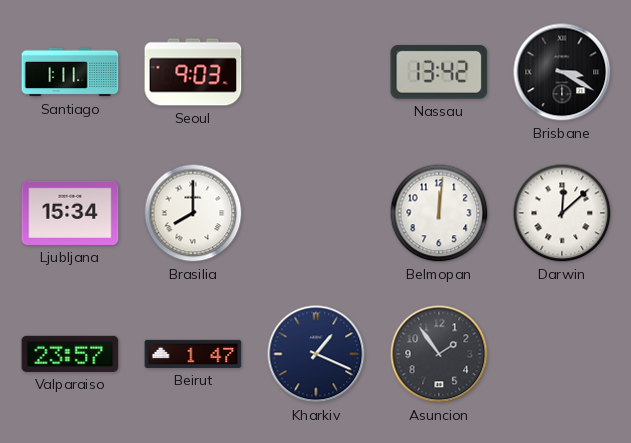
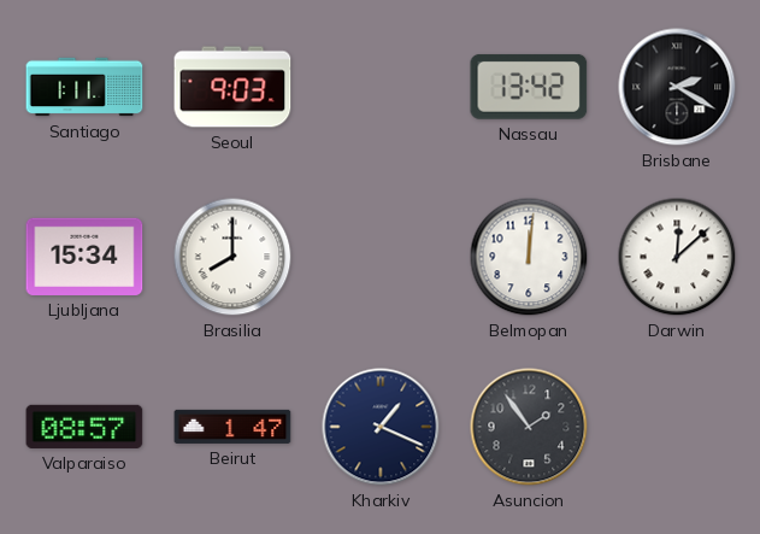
Brisbane: 3:20 -> 2:20 (677, 87)
Valparaiso: 23:57 -> 08:57 (84, 427)
